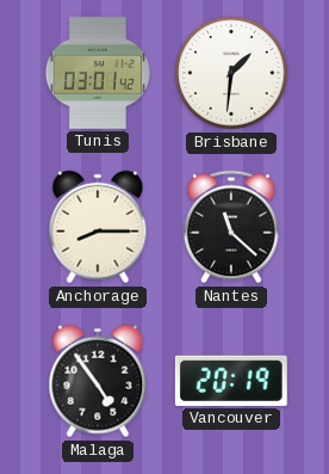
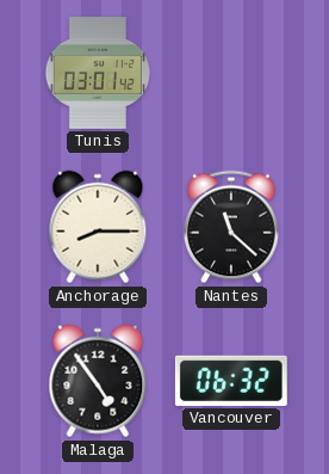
Brisbane: 1:31 -> none (231, 73)
Vancouver: 20:19 -> 06:32 (231, 381)
